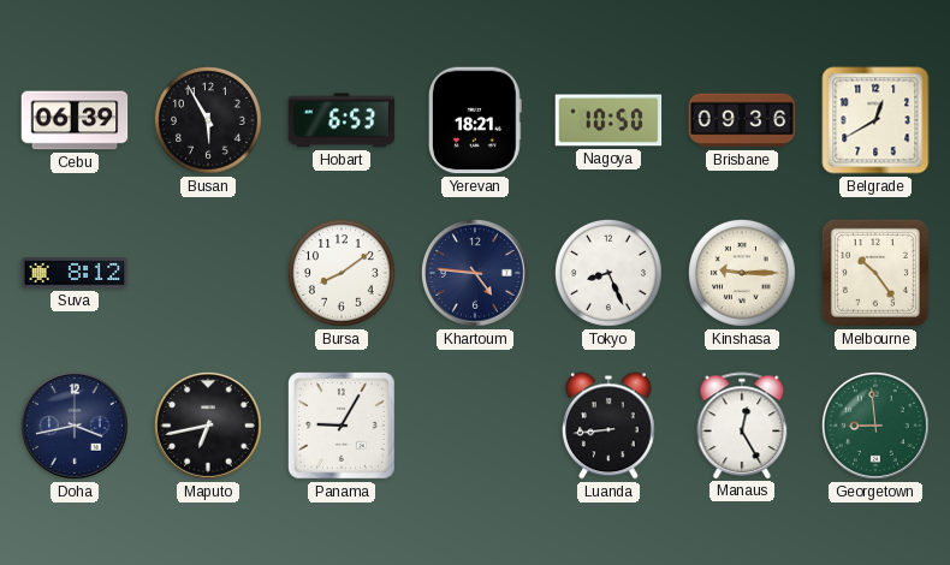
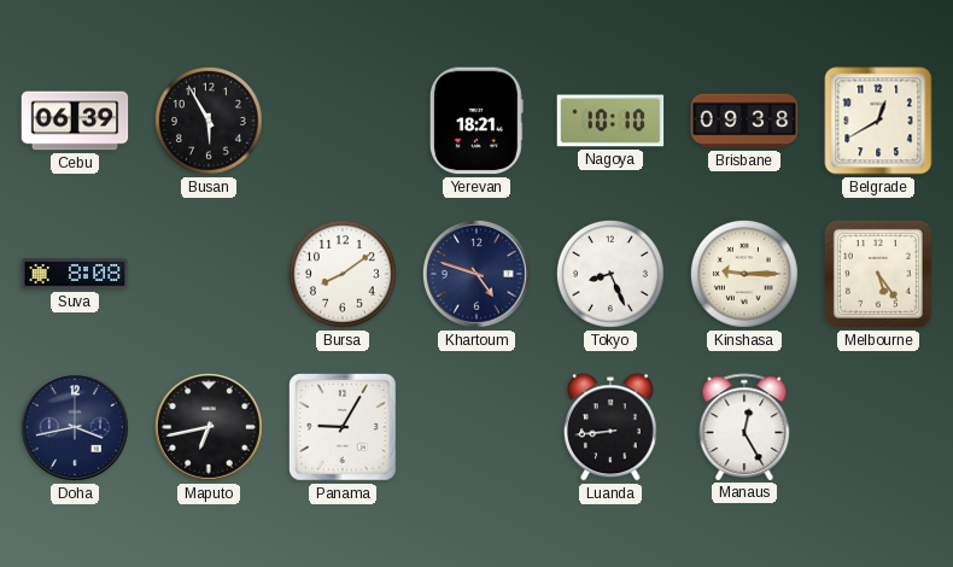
Hobart: 6:53 -> none (342, 120)
Nagoya: 10:50 -> 10:10 (610, 121)
Brisbane: 09:36 -> 09:38 (744, 121)
Suva: 8:12 -> 8:08 (75, 274)
Khartoum: 4:46 -> 4:48 (478, 275)
Melbourne: 10:24 -> 5:24 (878, 274)
Georgetown: 8:59 -> none (877, 427)
